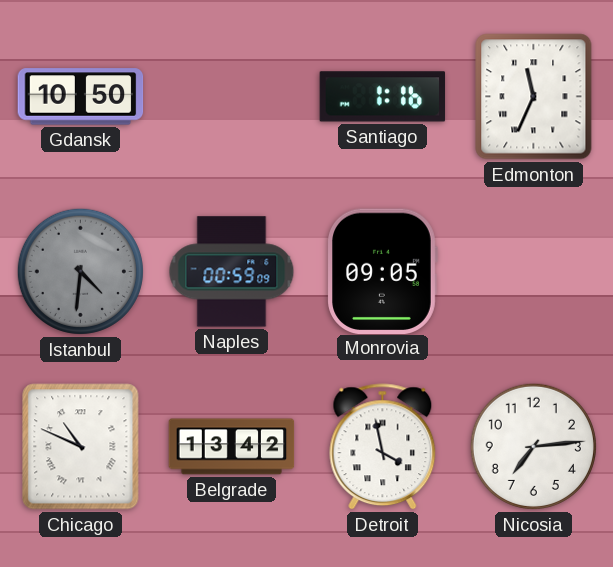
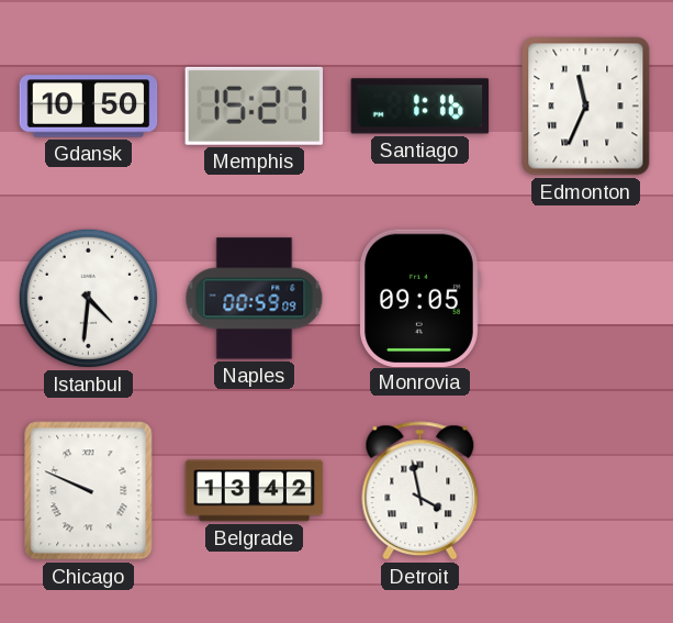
Memphis: none -> 15:27 (254, 105)
Istanbul dial: grey -> white (88, 298)
Chicago: 10:49 -> 9:49 (89, 491)
Nicosia: 7:14 -> none (533, 446)
